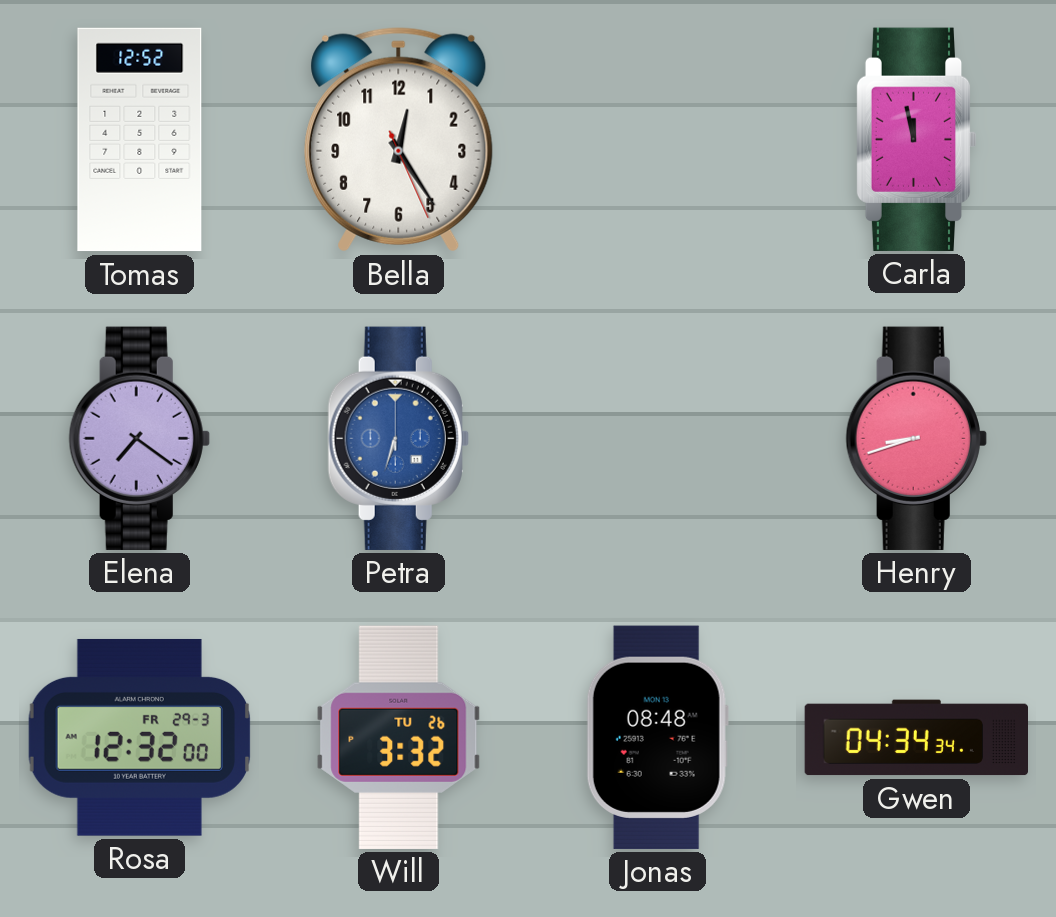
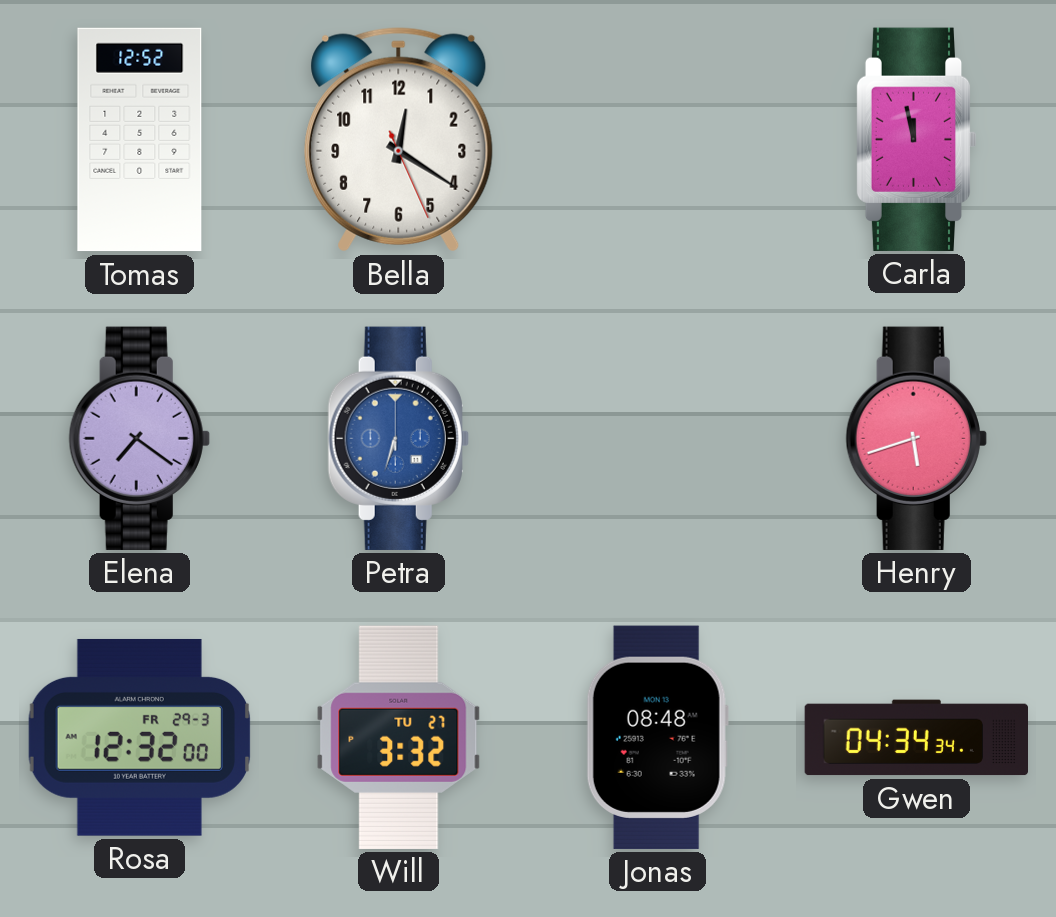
Bella: 12:24 -> 12:20 (399, 140)
Henry: 8:42 -> 5:42 (916, 438)
Will date: TU 26 -> TU 27 (399, 737)
